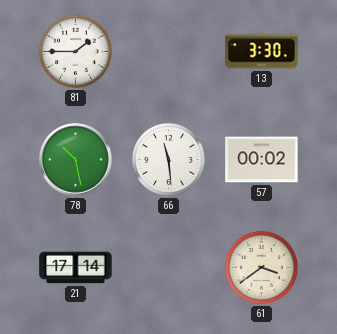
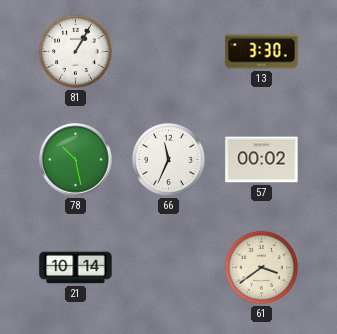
81: 1:45 -> 1:05 (75, 51)
66: 11:29 -> 11:34 (168, 159)
21: 17:14 -> 10:14 (76, 268)
